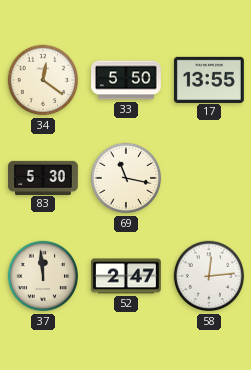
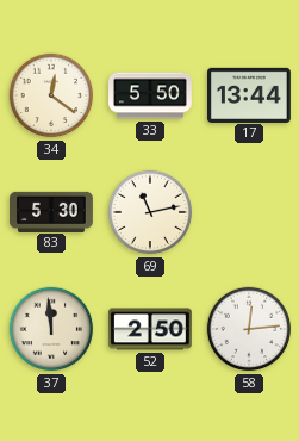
17: 13:55 -> 13:44 (249, 94)
69: 11:17 -> 11:13 (150, 212)
52: 2:47 -> 2:50 (150, 329)
